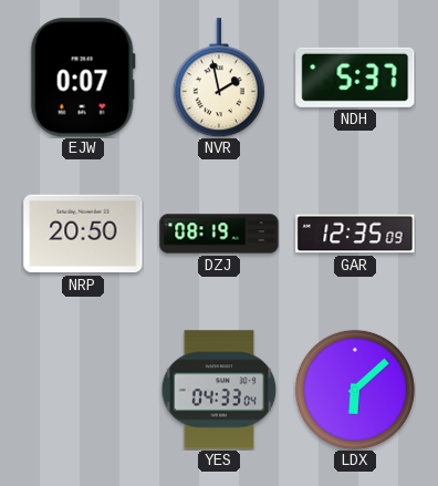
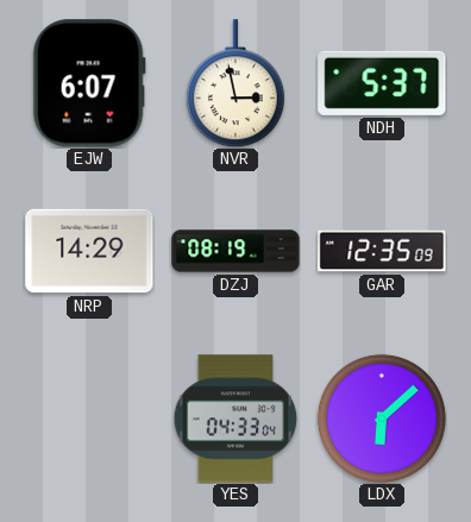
EJW: 0:07 -> 6:07 (89, 83)
NVR: 1:58 -> 2:58 (235, 83)
NRP: 20:50 -> 14:29 (89, 251)
